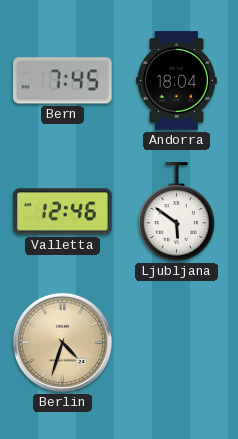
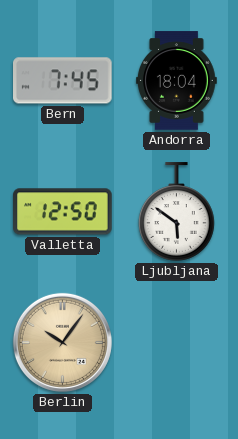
Valletta: 12:46 -> 12:50 (63, 212)
Berlin: 4:33 -> 10:06 (62, 342)
